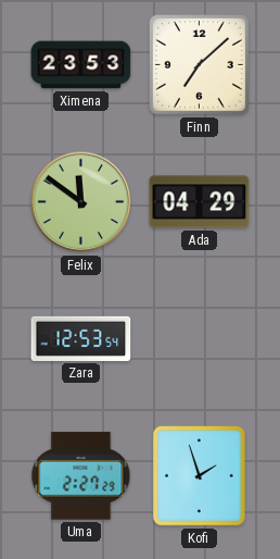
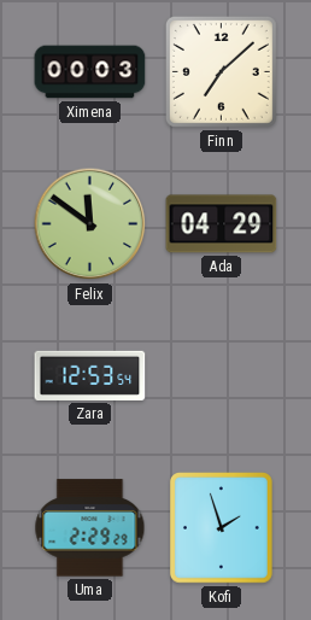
Ximena: 23:53 -> 00:03 (90, 72)
Uma: 2:27 -> 2:29 (90, 528)
